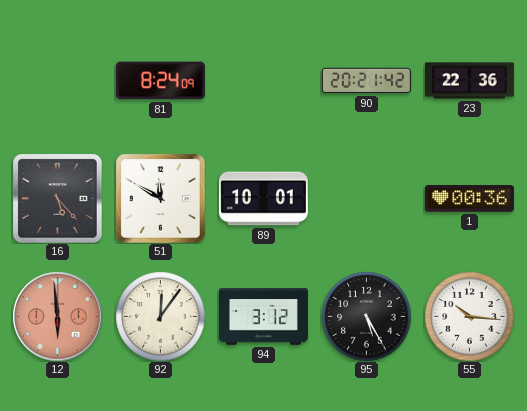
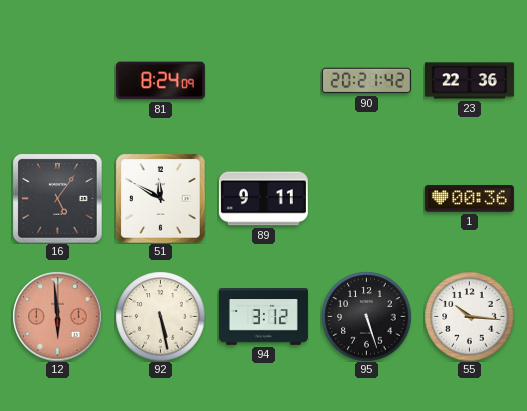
16: 5:23 -> 5:06 (57, 198)
89: 10:01 -> 9:11 (263, 199)
92: 12:06 -> 5:28 (160, 316)
95: 5:25 -> 5:27 (366, 316)
